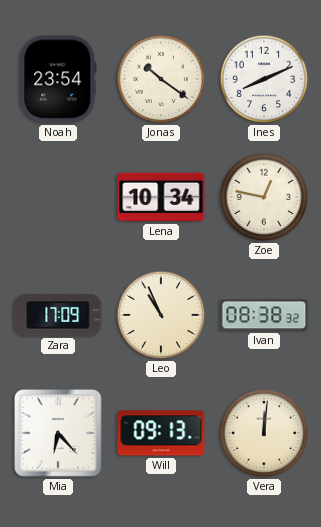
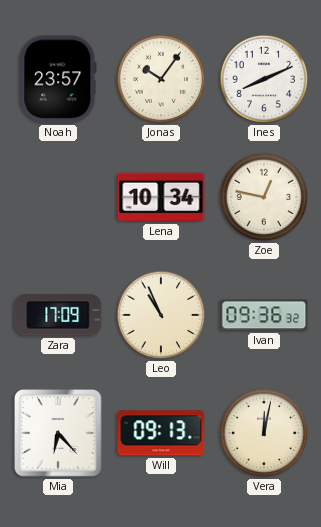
Noah: 23:54 -> 23:57 (58, 79)
Jonas: 10:21 -> 10:06 (161, 79)
Ivan: 08:38 -> 09:36 (264, 315)
Vera: 12:01 -> 12:02 (264, 433)
